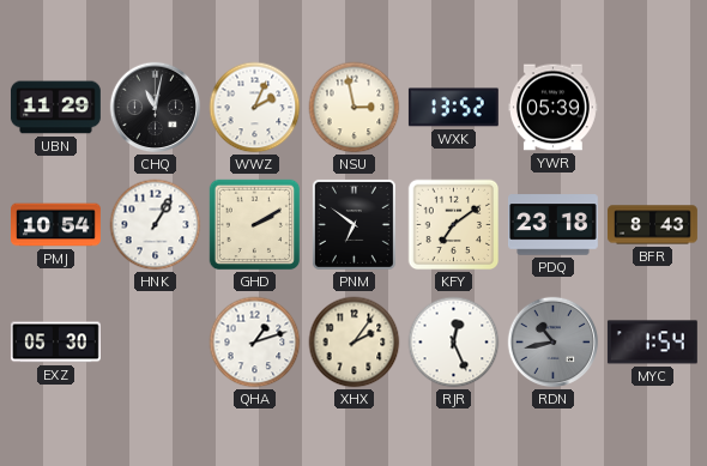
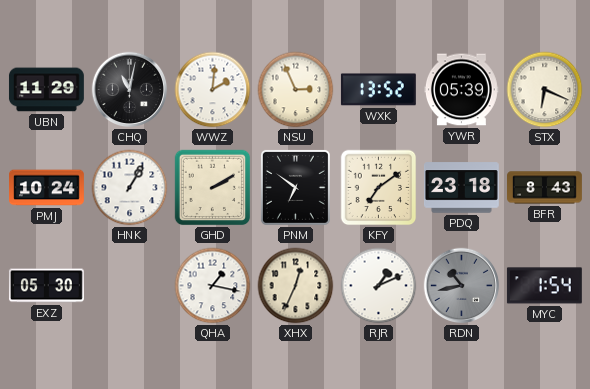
WWZ: 2:04 -> 2:01 (213, 90)
NSU: 2:58 -> 2:56 (296, 90)
STX: none -> 6:19 (545, 90)
PMJ: 10:54 -> 10:24 (47, 188)
QHA: 1:12 -> 1:17 (213, 286)
XHX: 2:06 -> 12:34 (296, 286)
RJR: 12:26 -> 1:11 (379, 286)
